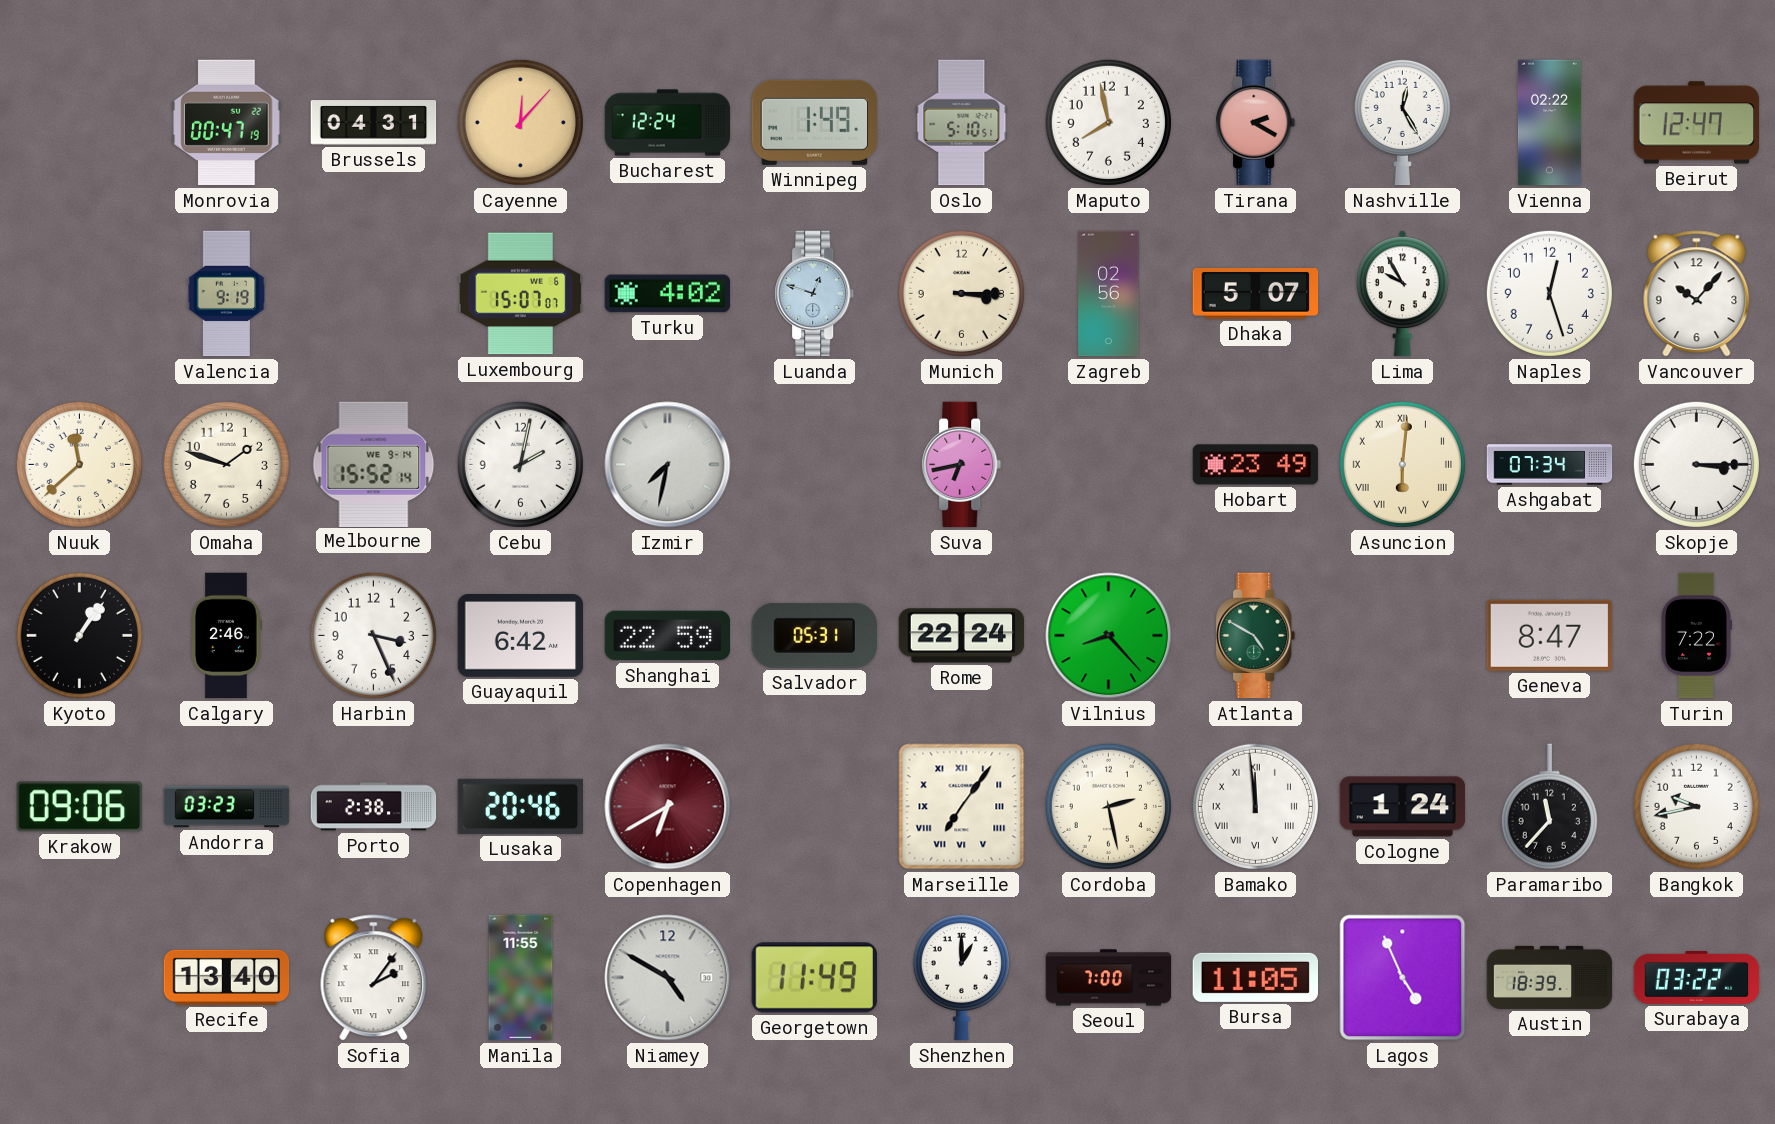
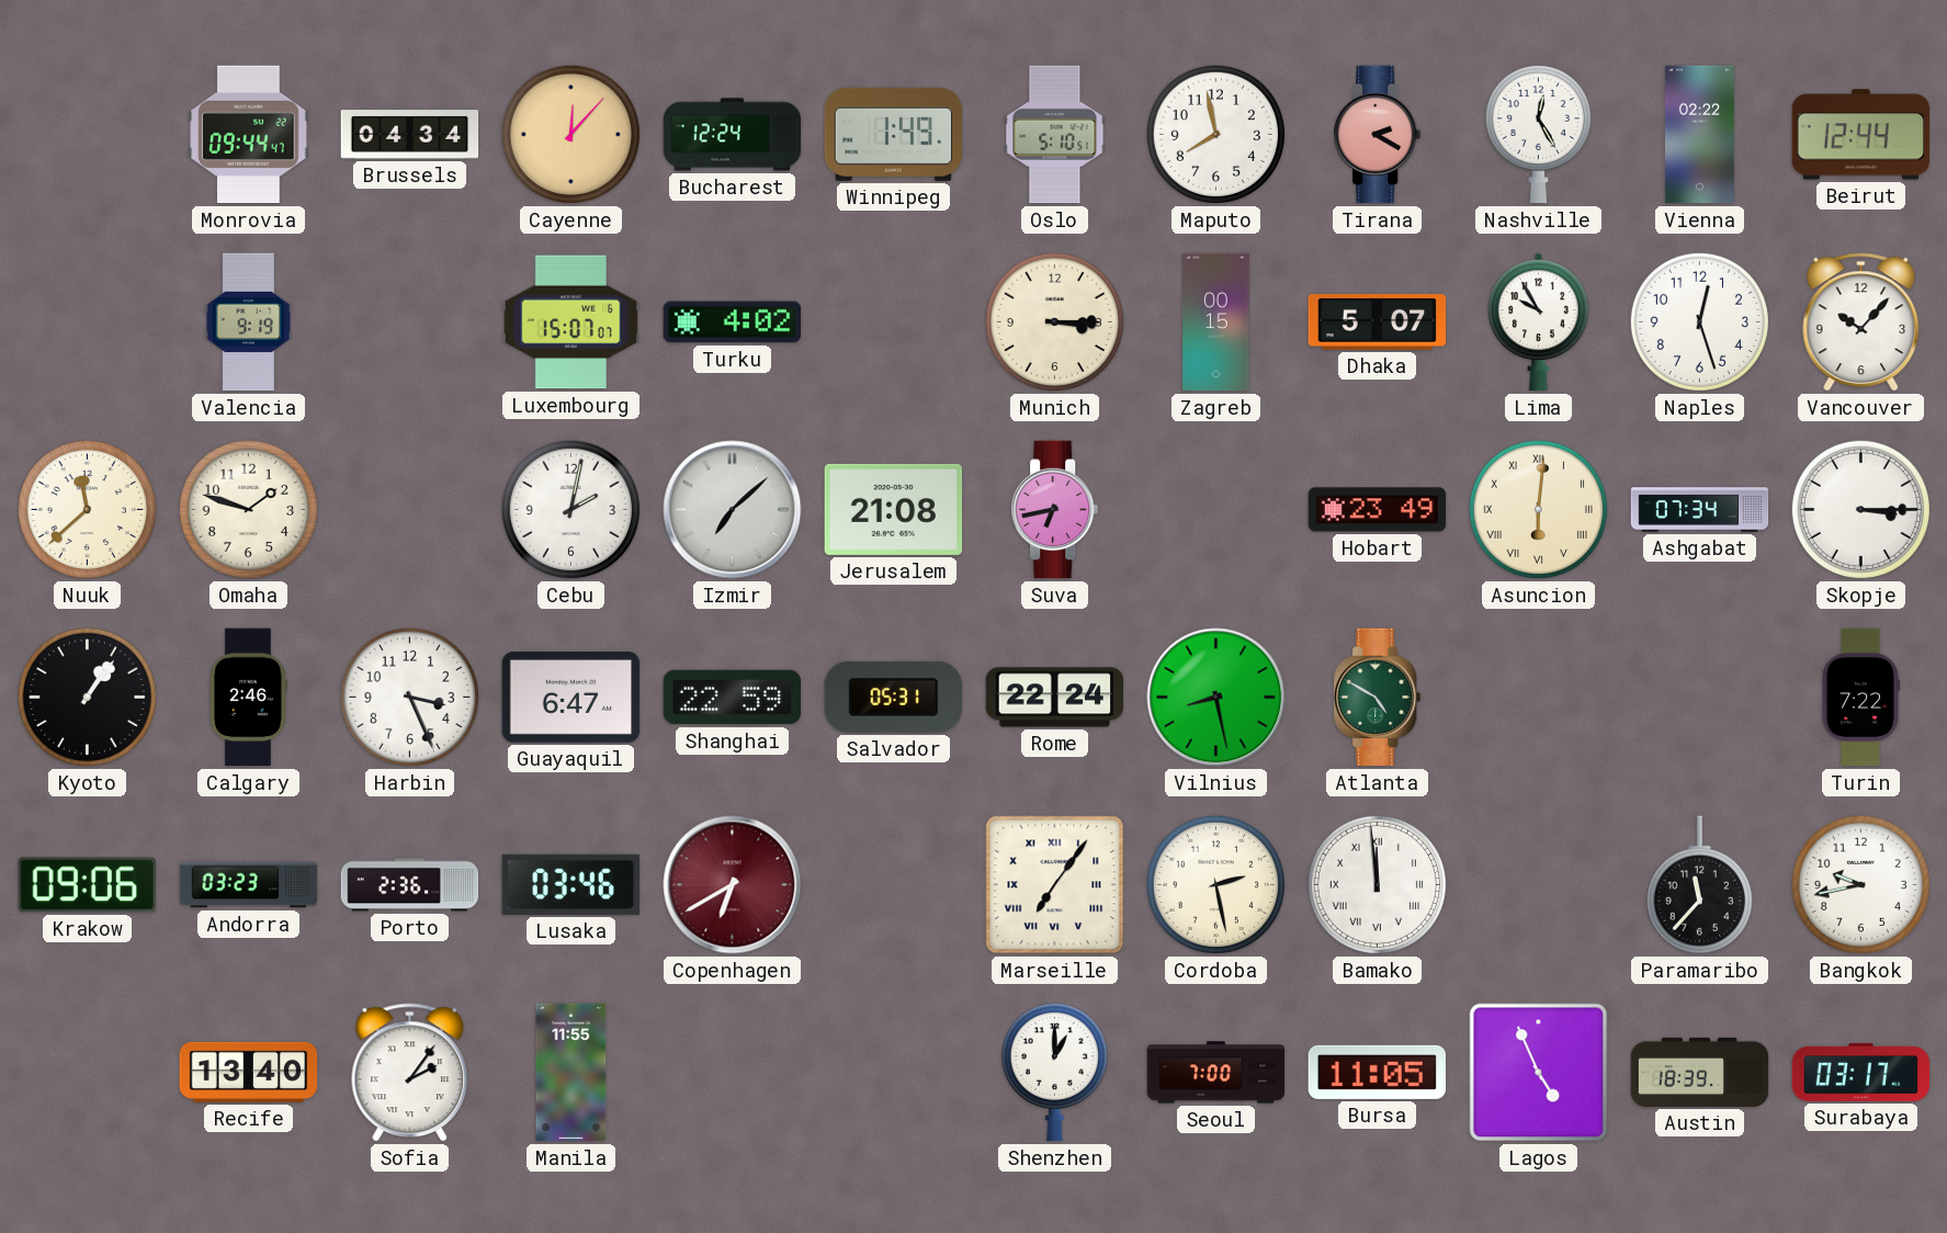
Monrovia: 00:47 -> 09:44 (249, 135)
Brussels: 04:31 -> 04:34 (410, 135)
Beirut: 12:47 -> 12:44 (1861, 135)
Luanda: 12:48 -> none (815, 294)
Zagreb: 02:56 -> 00:15 (1216, 323)
Melbourne: 15:52 -> none (374, 464)
Izmir: 7:32 -> 7:08 (733, 510)
Jerusalem: none -> 21:08 (894, 509)
Guayaquil: 6:42 -> 6:47 (571, 698)
Vilnius: 8:23 -> 8:28 (1216, 698)
Geneva: 8:47 -> none (1550, 635)
Porto: 2:38 -> 2:36 (410, 885)
Lusaka: 20:46 -> 03:46 (570, 884)
Cologne: 1:24 -> none (1403, 807)
Niamey: 4:50 -> none (668, 978)
Georgetown: 11:49 -> none (814, 978)
Surabaya: 03:22 -> 03:17 (1861, 1072)
